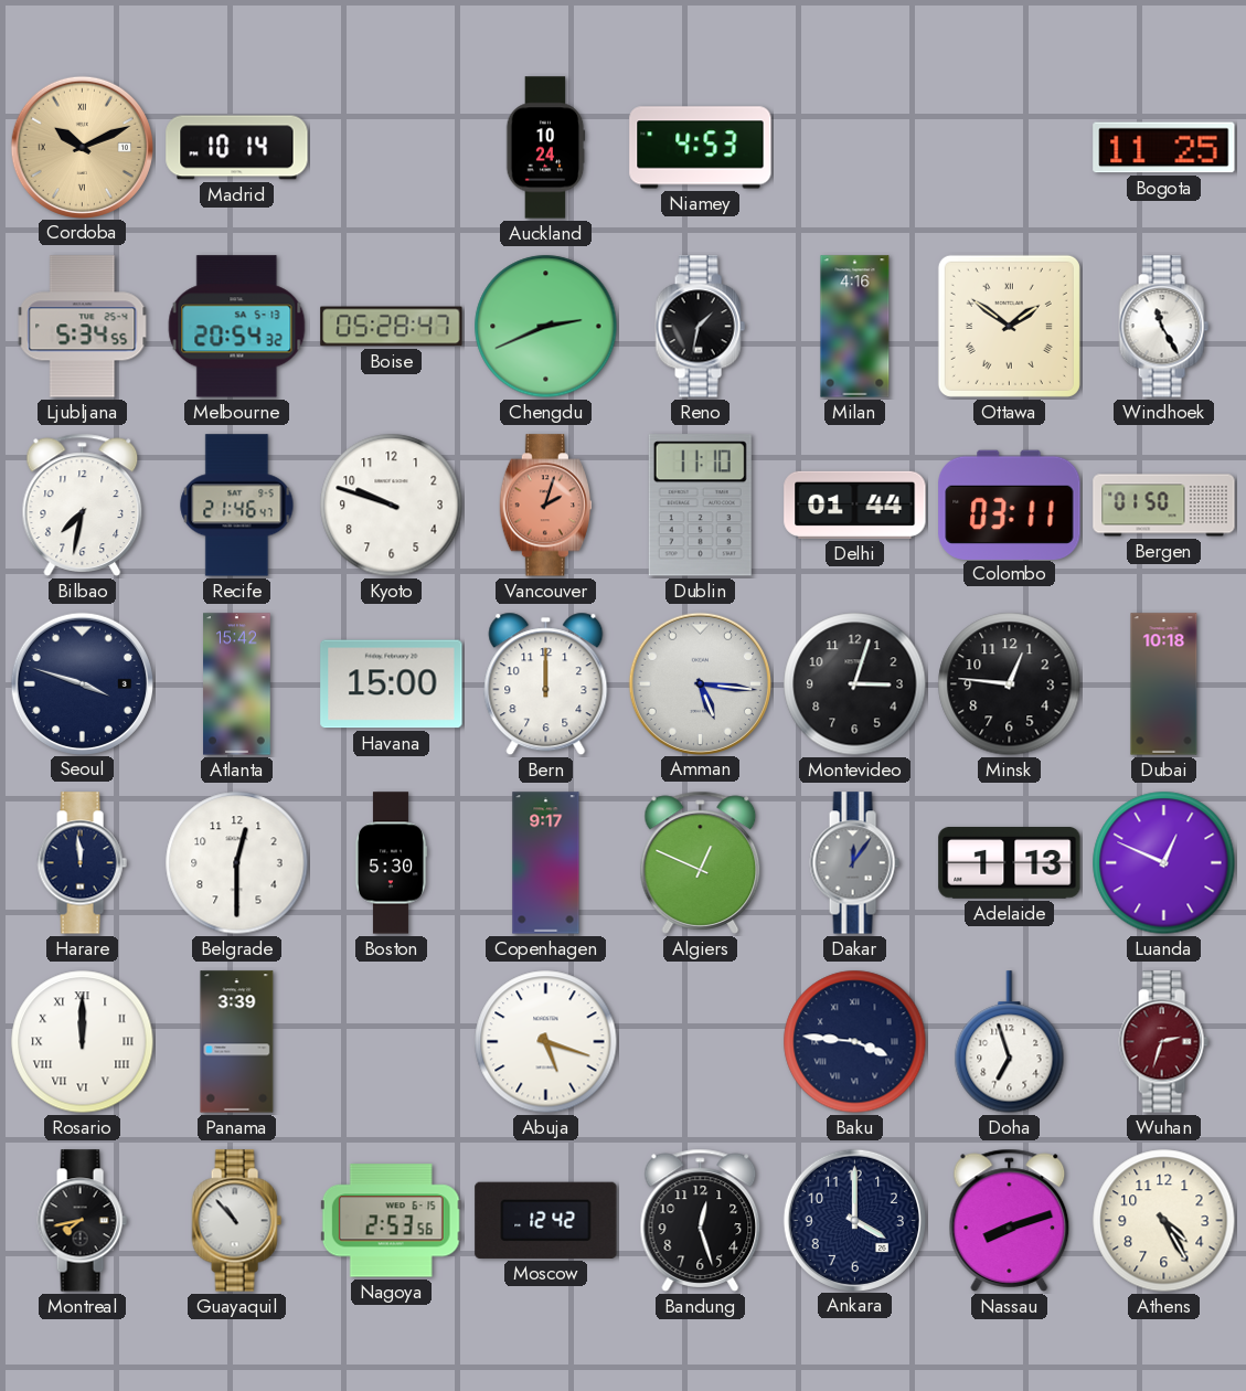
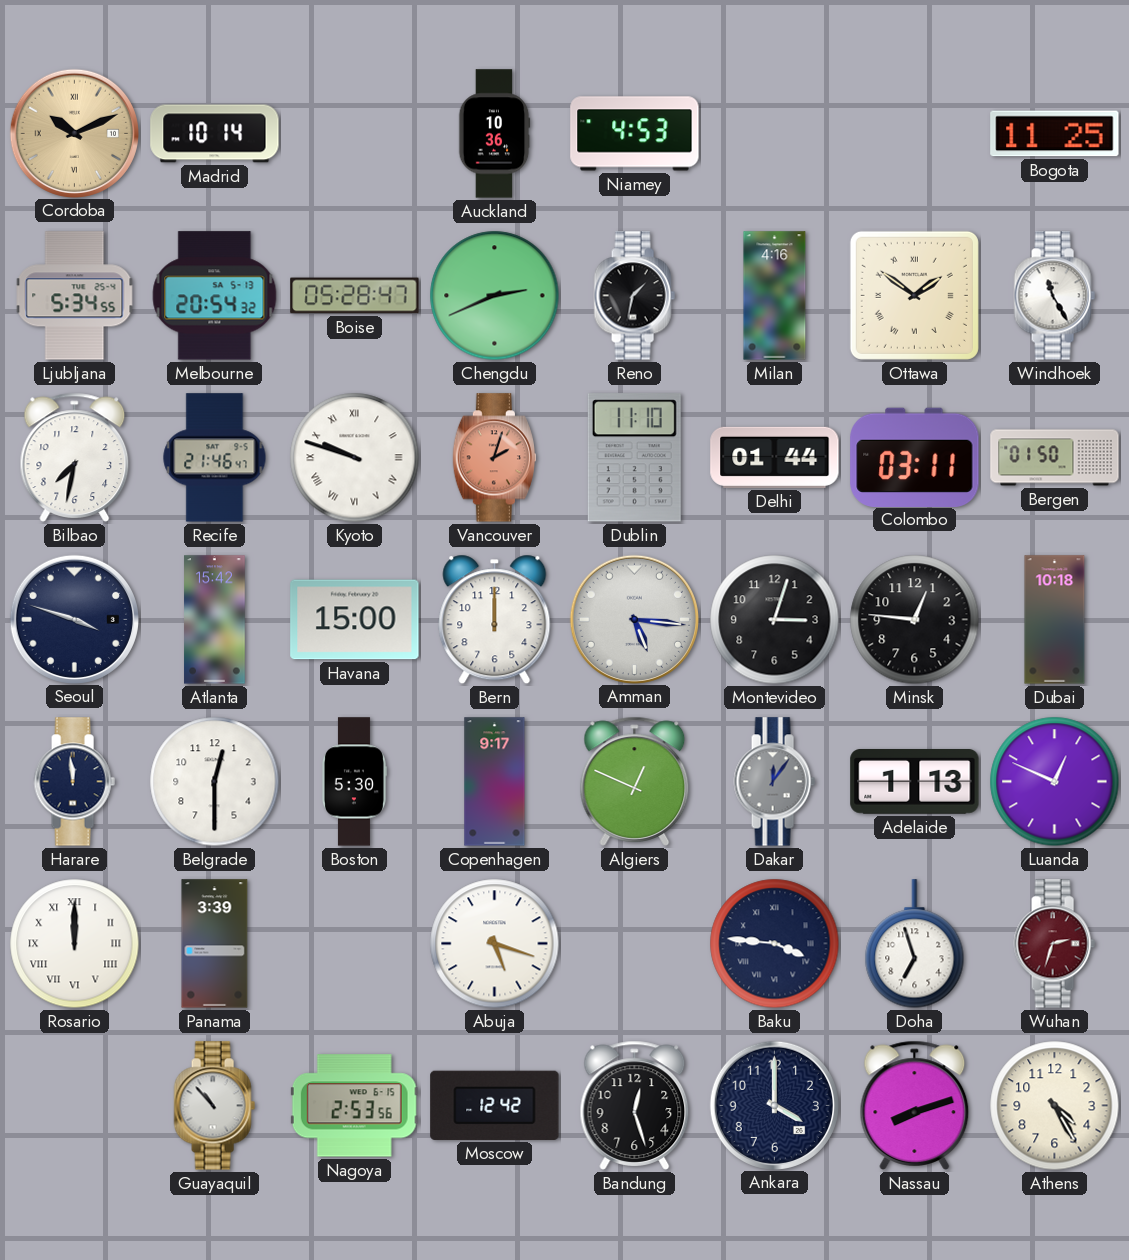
Auckland: 10:24 -> 10:36 (494, 134)
Kyoto numerals: Arabic -> Roman (355, 458)
Montreal: 7:43 -> none (82, 1221)
